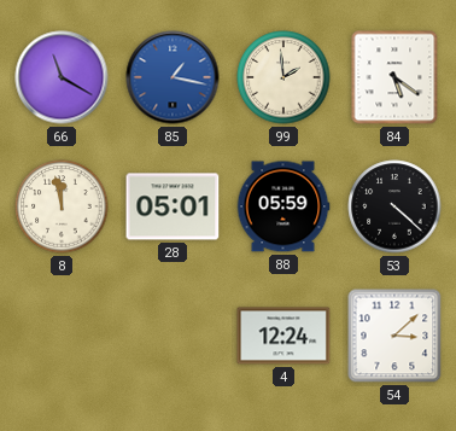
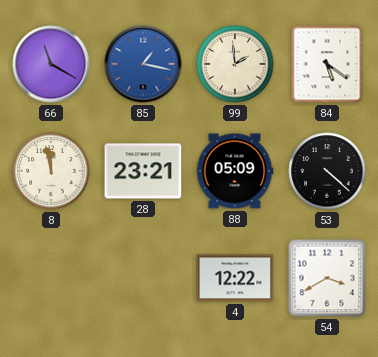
28: 05:01 -> 23:21 (143, 171)
88: 05:59 -> 05:09 (235, 171)
4: 12:24 -> 12:22 (235, 278)
54: 3:08 -> 3:40 (327, 278)
